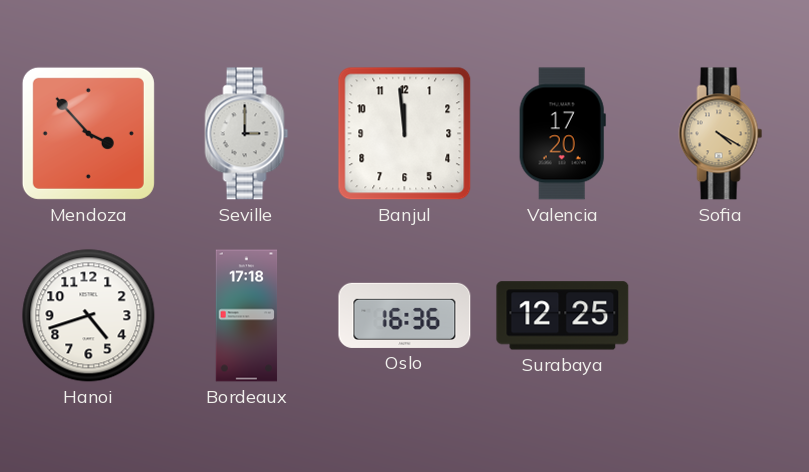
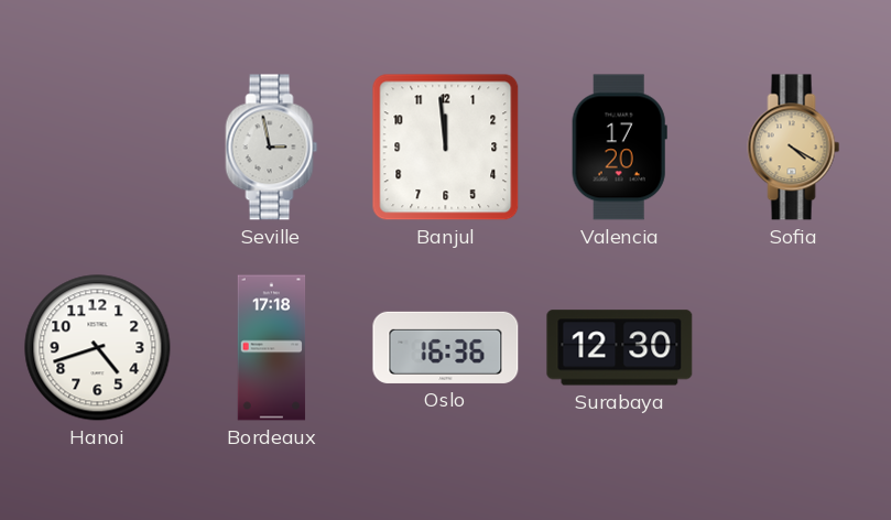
Mendoza: 3:53 -> none (88, 133)
Seville: 3:00 -> 2:58 (272, 148)
Surabaya: 12:25 -> 12:30 (620, 348)
